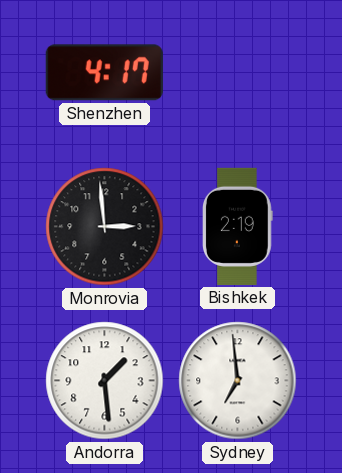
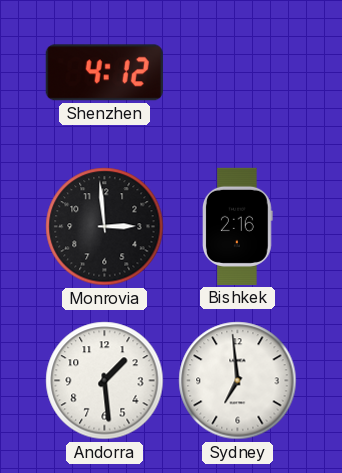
Shenzhen: 4:17 -> 4:12 (104, 73)
Bishkek: 2:19 -> 2:16 (238, 226)
